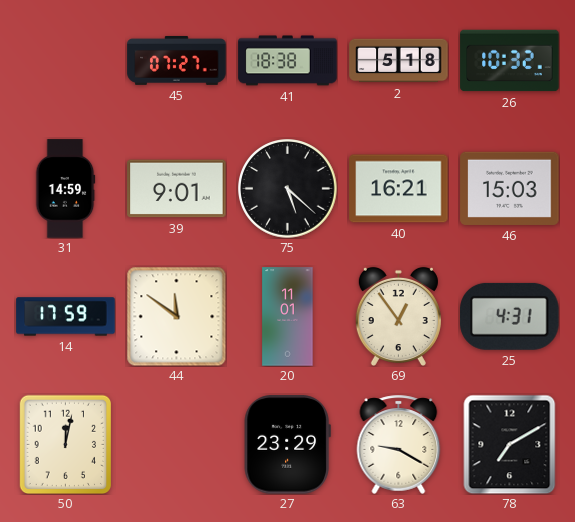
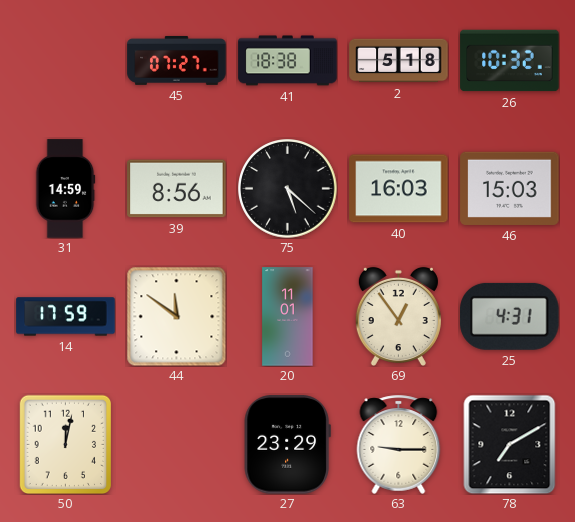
39: 9:01 -> 8:56 (177, 189)
40: 16:21 -> 16:03 (399, 189)
63: 9:20 -> 9:15 (399, 444)
